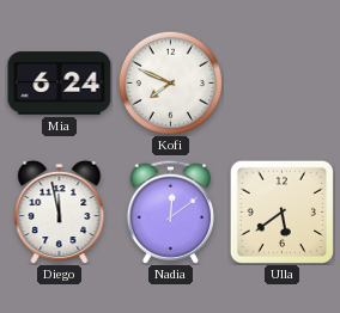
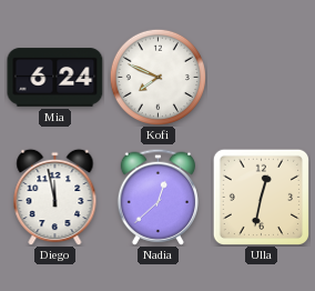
Nadia: 12:09 -> 12:38 (157, 197)
Ulla: 5:39 -> 12:32 (261, 197)
